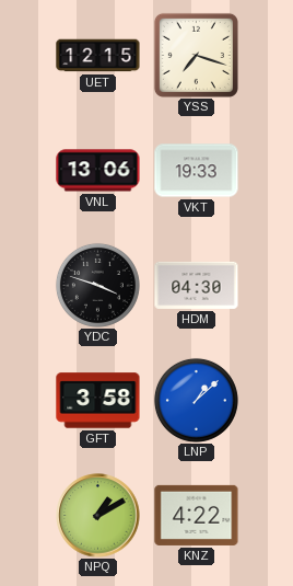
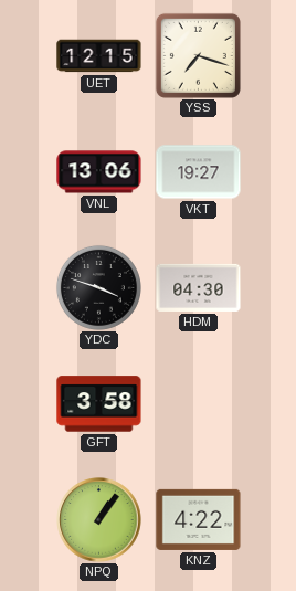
VKT: 19:33 -> 19:27 (199, 172)
LNP: 1:08 -> none (196, 400)
NPQ: 1:10 -> 1:06 (99, 520)
